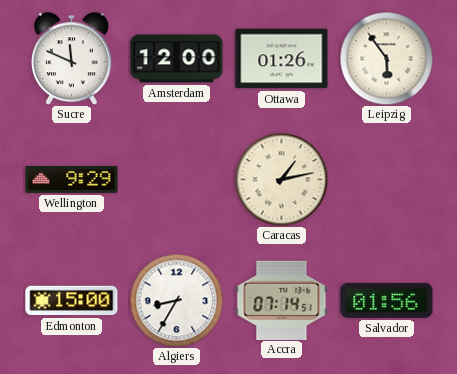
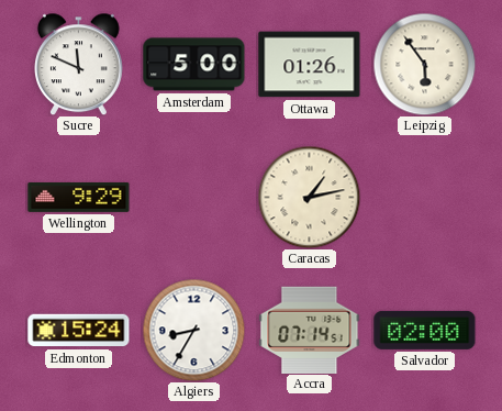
Amsterdam: 12:00 -> 5:00 (194, 65)
Edmonton: 15:00 -> 15:24 (79, 331)
Salvador: 01:56 -> 02:00 (425, 330)
